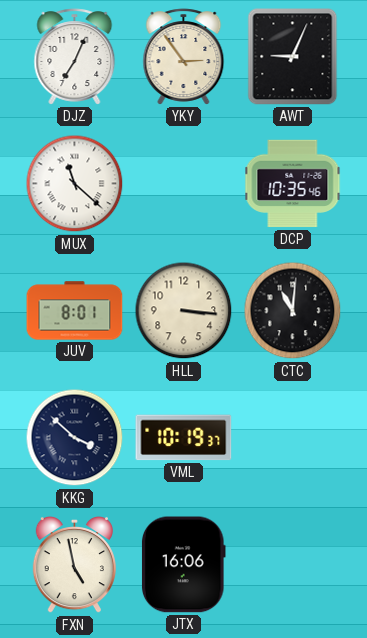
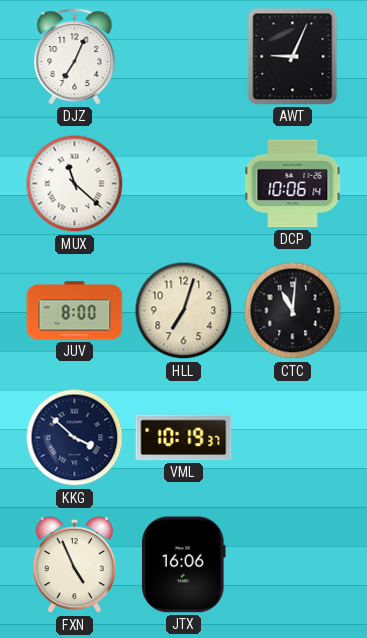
YKY: 2:54 -> none (184, 57)
DCP: 10:35 -> 10:06 (293, 184)
JUV: 8:01 -> 8:00 (75, 311)
HLL: 3:16 -> 7:03 (184, 311)
FXN: 4:58 -> 4:56 (74, 565)
